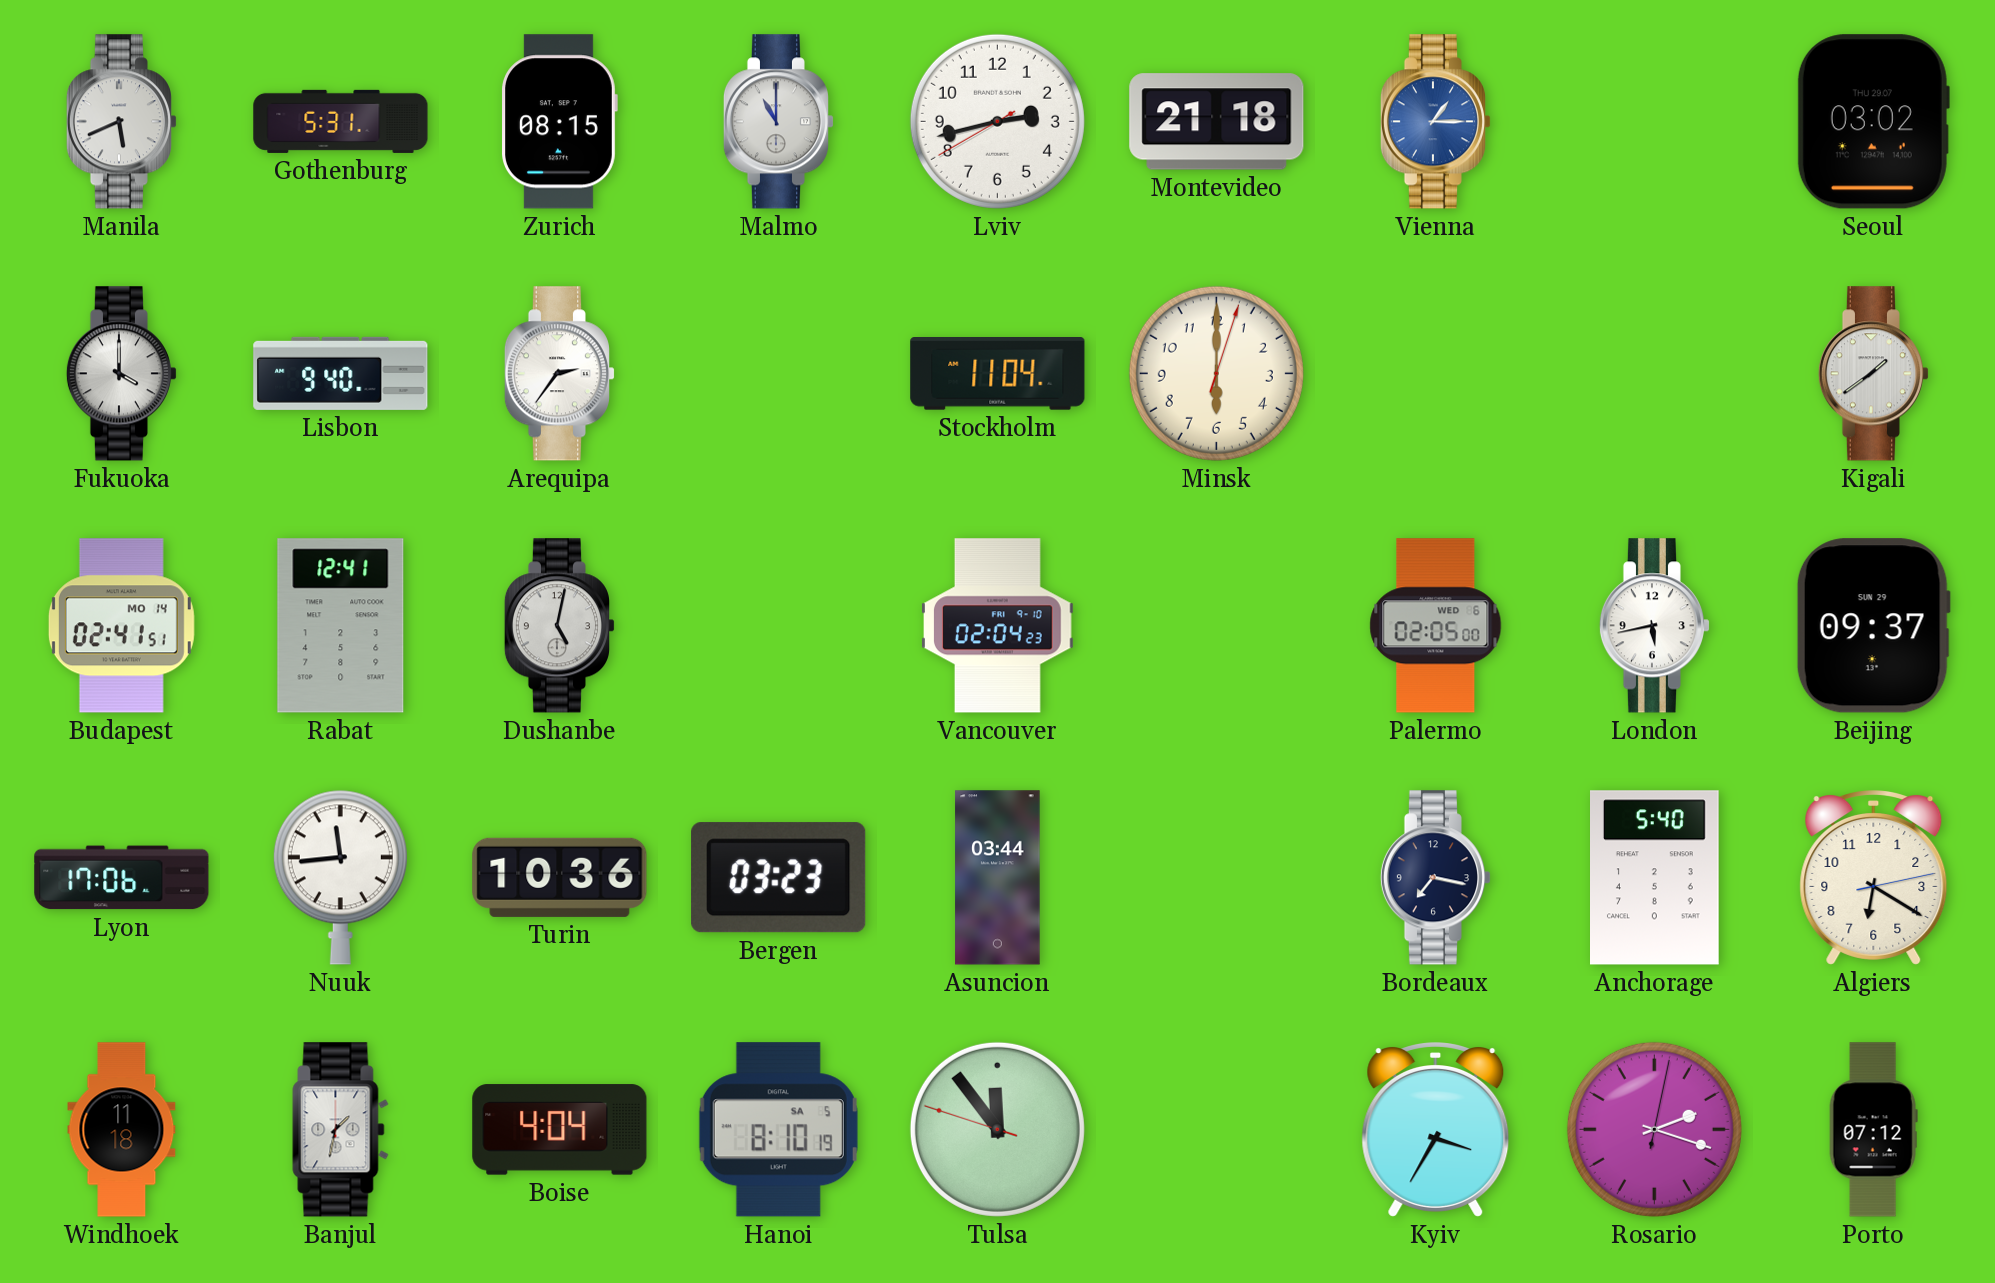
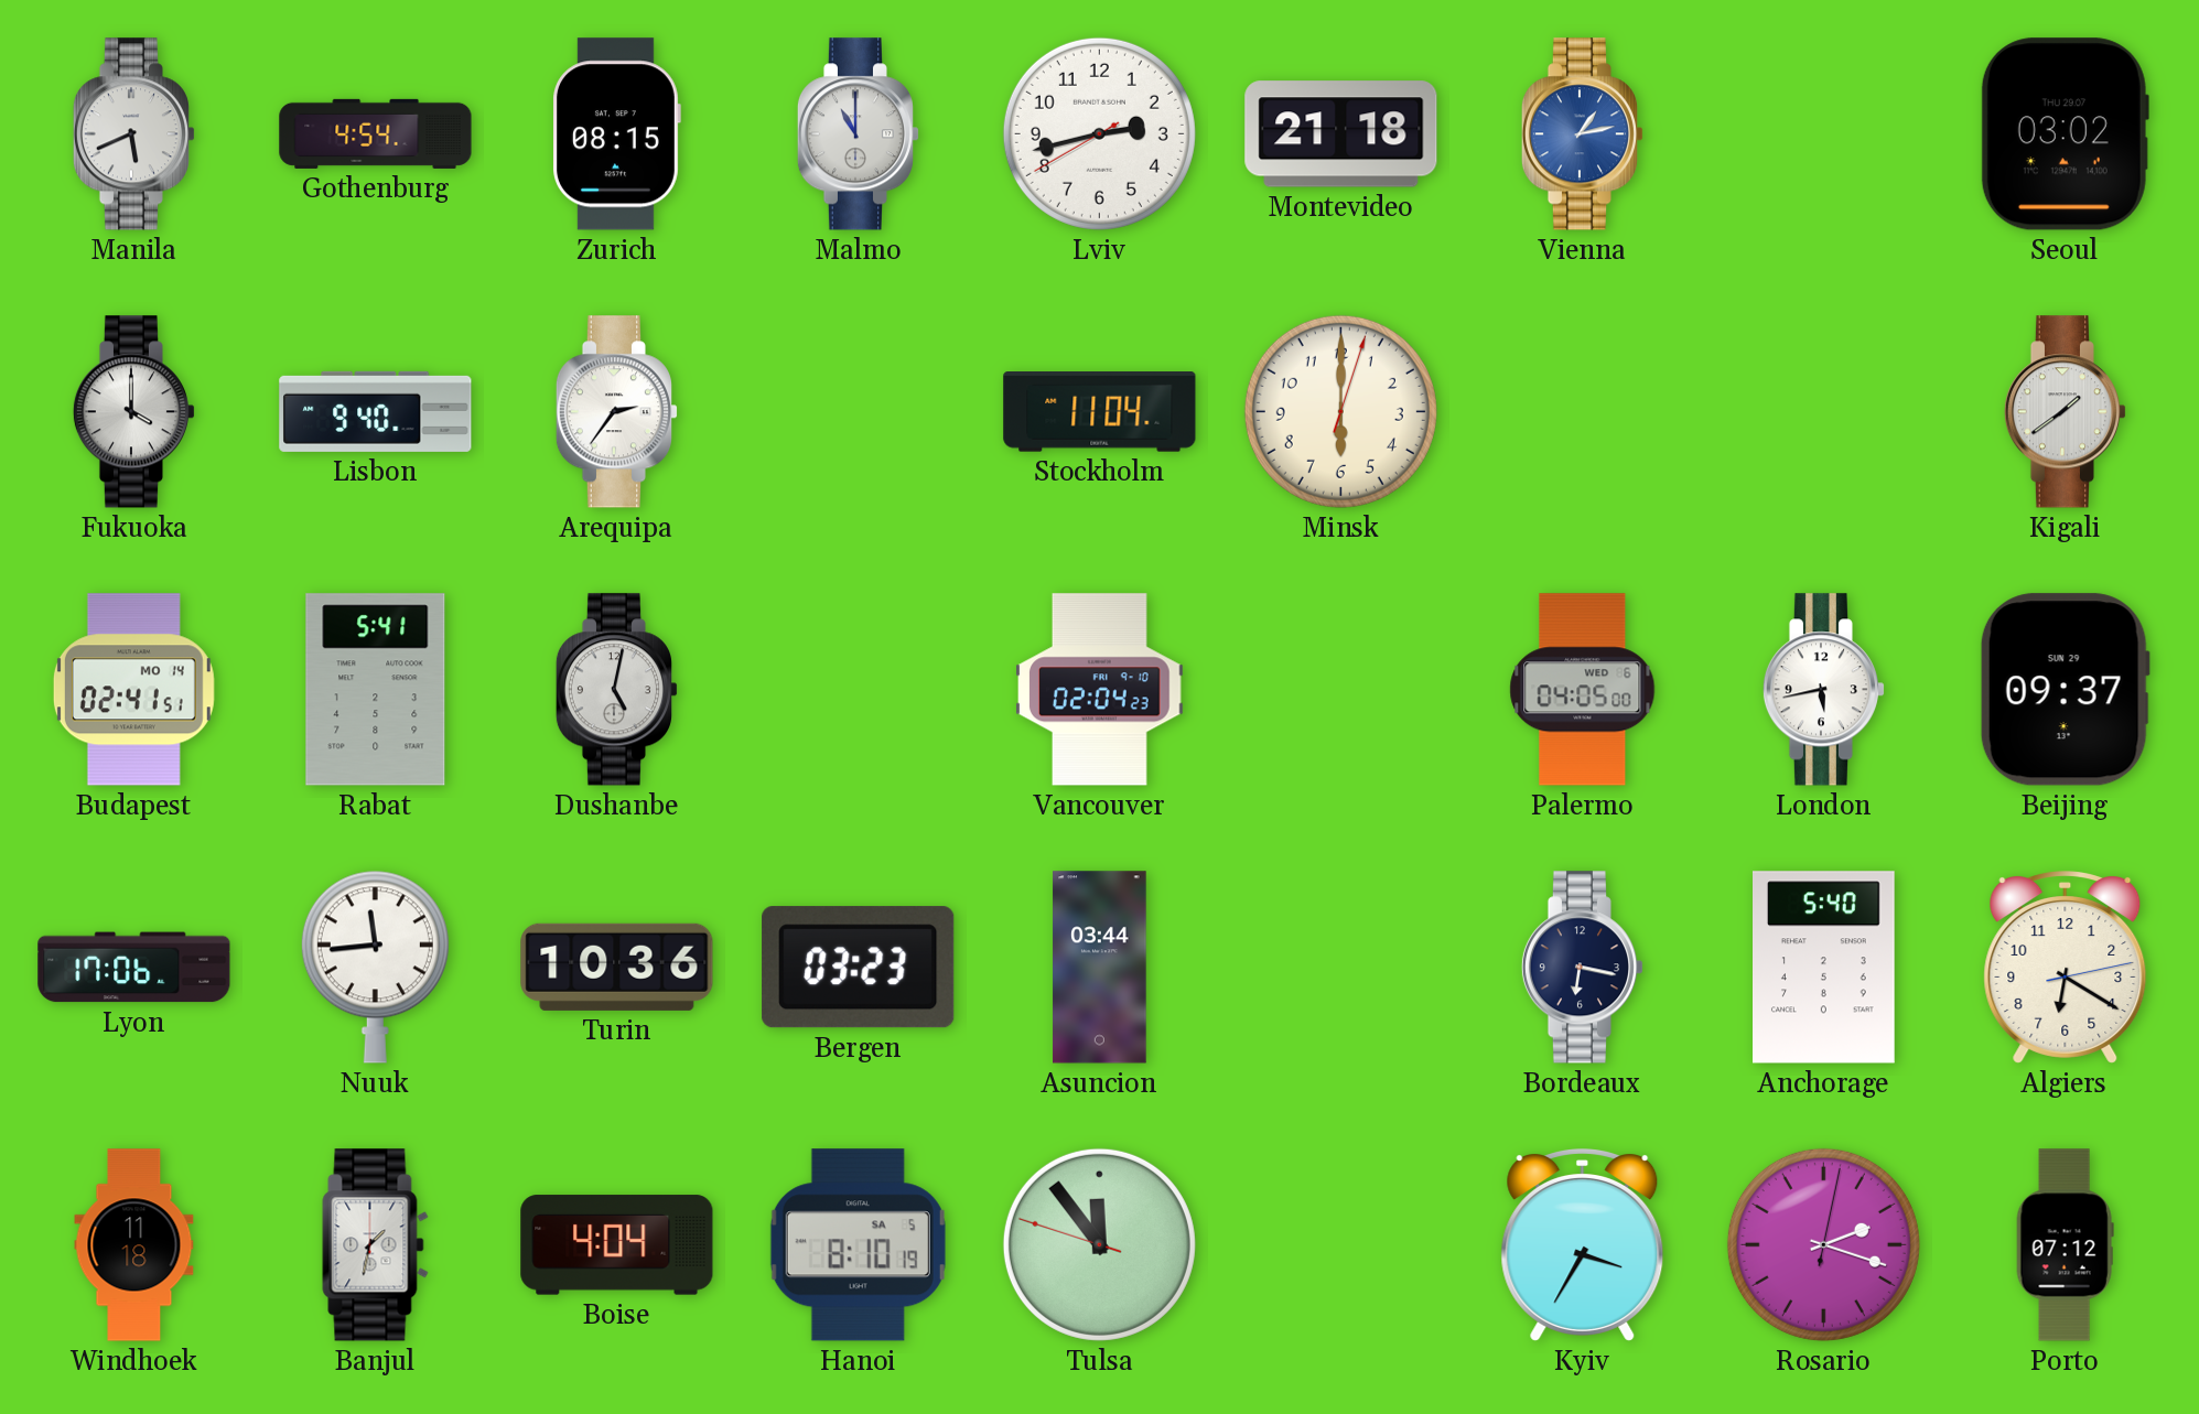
Gothenburg: 5:31 -> 4:54 (376, 133)
Vienna: 1:15 -> 1:13 (1583, 134)
Rabat: 12:41 -> 5:41 (376, 690)
Palermo: 02:05 -> 04:05 (1583, 690)
Bordeaux: 7:17 -> 6:17 (1583, 968)
